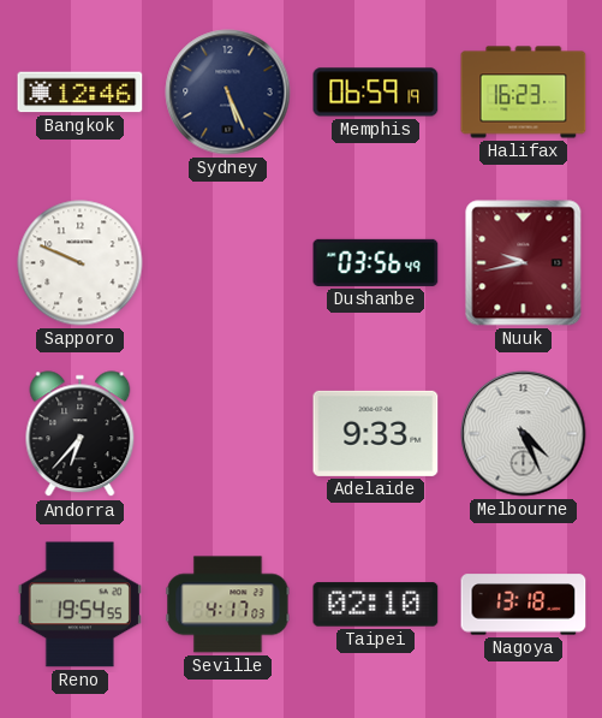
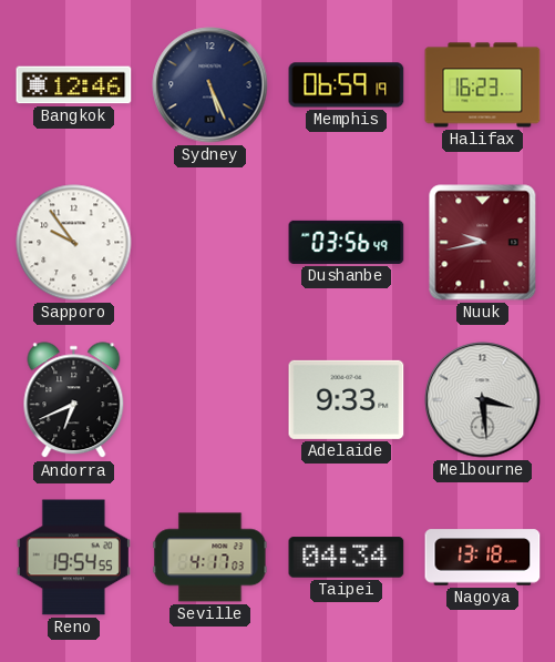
Sapporo: 9:49 -> 9:54 (74, 243)
Andorra: 6:37 -> 6:41 (74, 400)
Melbourne: 4:26 -> 3:29 (483, 400)
Taipei: 02:10 -> 04:34 (347, 558)
